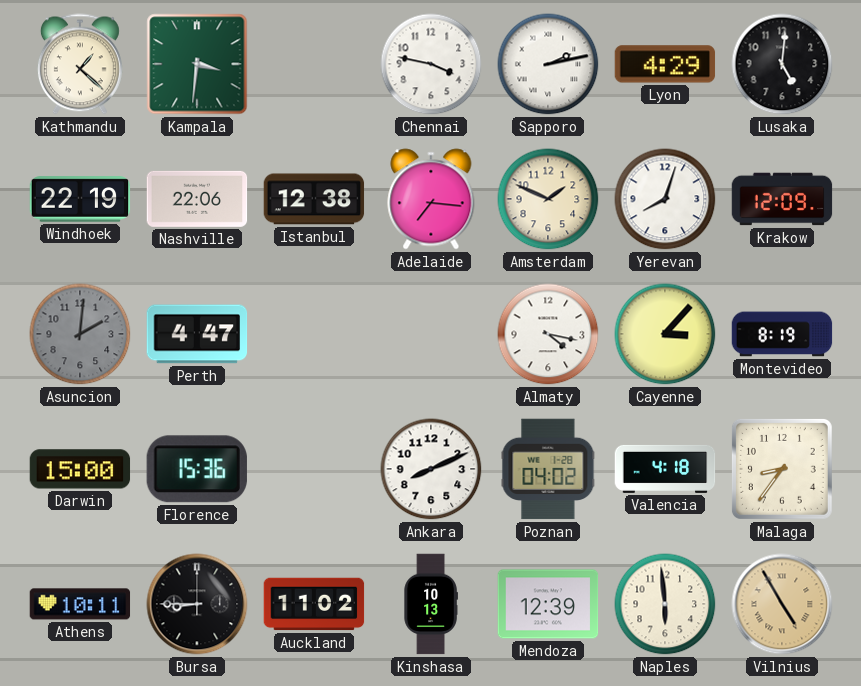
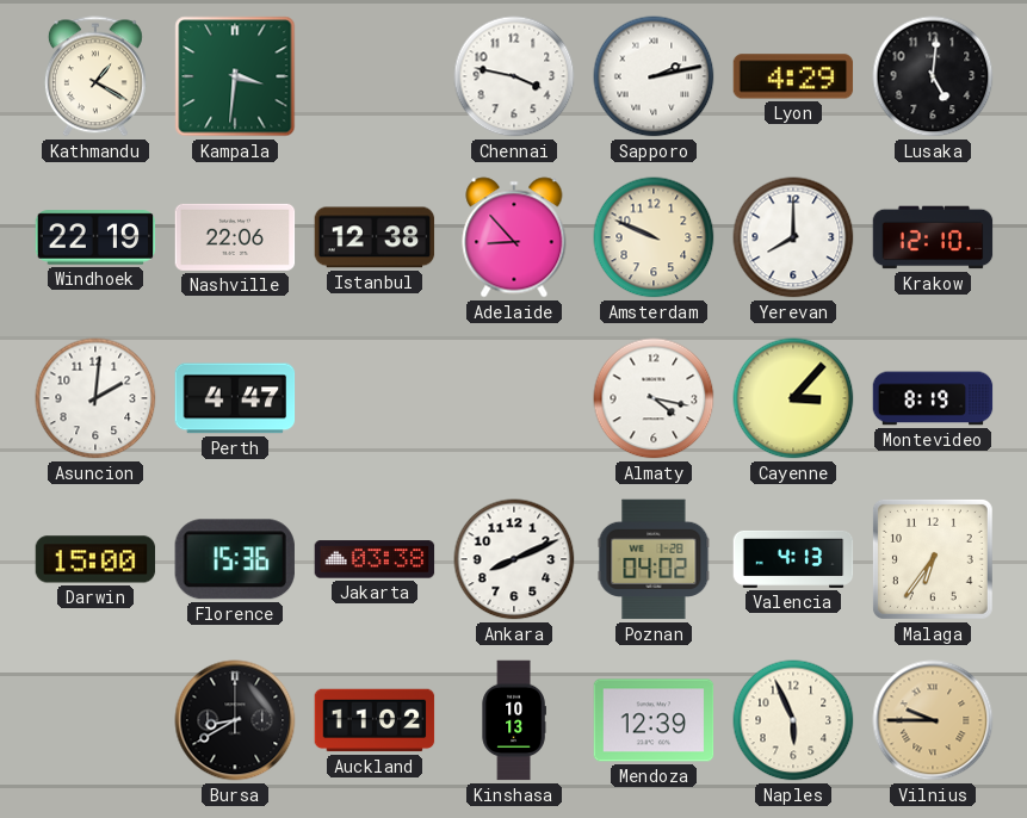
Kathmandu: 1:22 -> 1:20 (95, 76)
Adelaide: 7:16 -> 8:53 (514, 237)
Amsterdam: 1:49 -> 9:49 (654, 237)
Yerevan: 8:03 -> 8:00 (793, 237)
Krakow: 12:09 -> 12:10 (933, 237)
Asuncion dial: grey -> white (95, 398)
Jakarta: none -> 03:38 (375, 559)
Valencia: 4:18 -> 4:13 (793, 559)
Malaga: 8:36 -> 6:36 (933, 559)
Athens: 10:11 -> none (80, 604)
Bursa: 8:45 -> 8:40 (235, 720)
Naples: 5:59 -> 5:56 (793, 720)
Vilnius: 4:55 -> 9:45 (933, 720)
